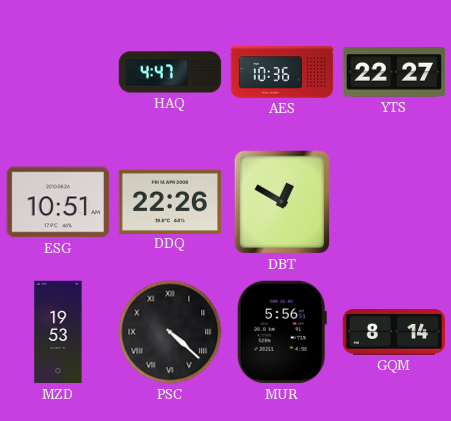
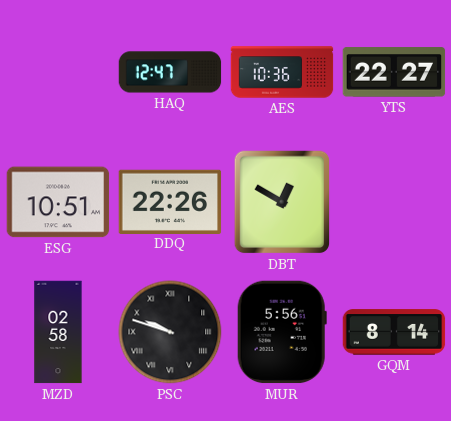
HAQ: 4:47 -> 12:47 (170, 72)
MZD: 19:53 -> 02:58 (58, 332)
PSC: 4:22 -> 9:48 (170, 332)
